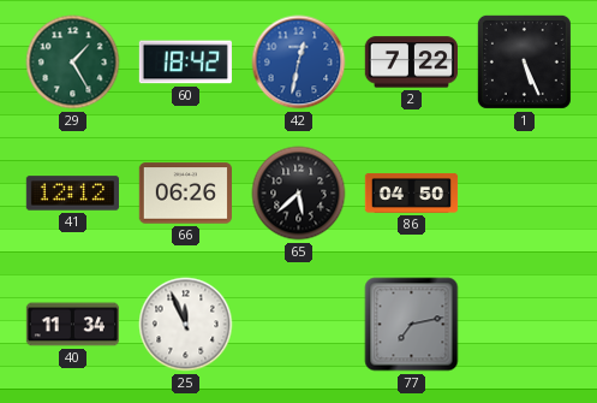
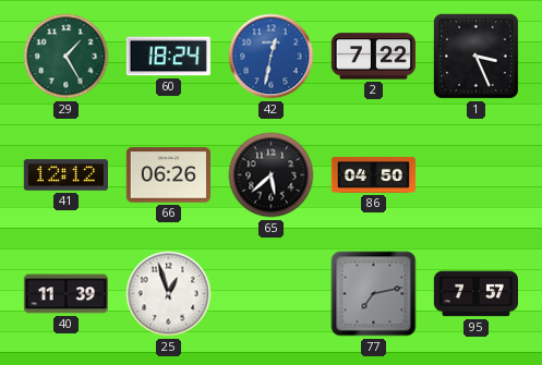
60: 18:42 -> 18:24 (168, 57)
1: 5:26 -> 3:26 (475, 56)
40: 11:34 -> 11:39 (65, 294)
25: 11:56 -> 12:57 (169, 294)
95: none -> 7:57 (475, 294)
